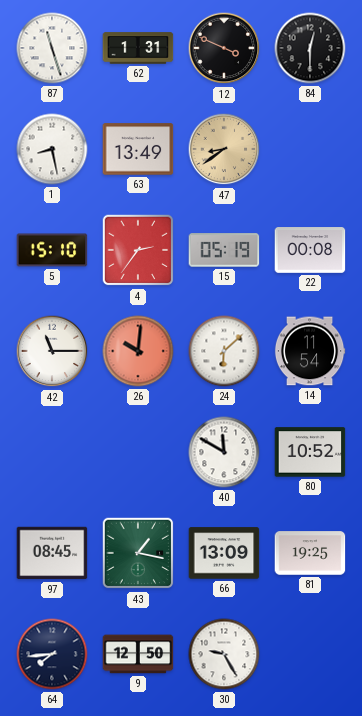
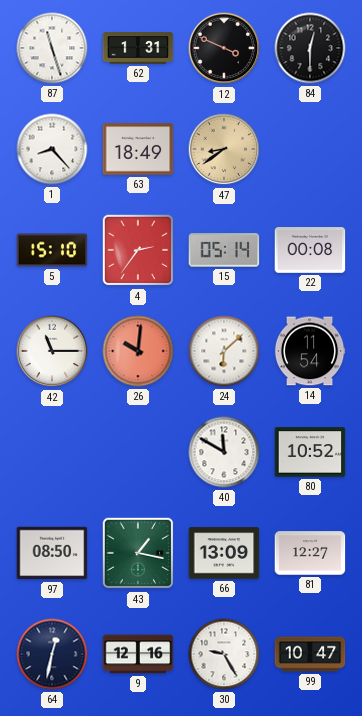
1: 8:28 -> 8:23 (52, 149)
63: 13:49 -> 18:49 (138, 149)
15: 05:19 -> 05:14 (224, 250)
97: 08:45 -> 08:50 (52, 553)
81: 19:25 -> 12:27 (310, 553)
64: 7:44 -> 12:32 (52, 654)
9: 12:50 -> 12:16 (138, 654)
99: none -> 10:47 (310, 654)
